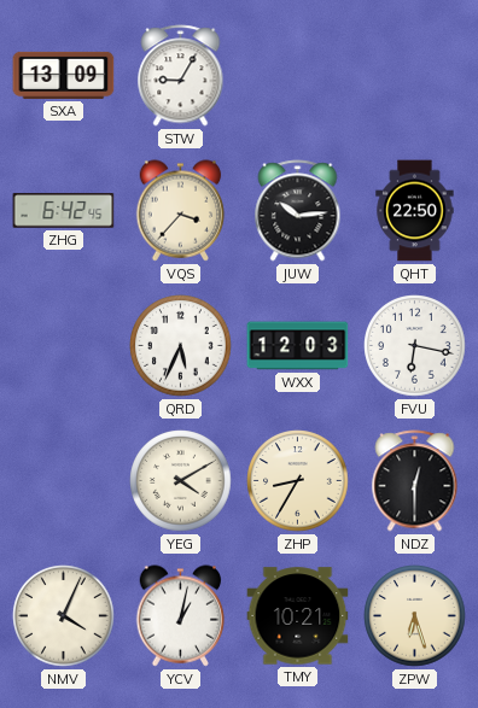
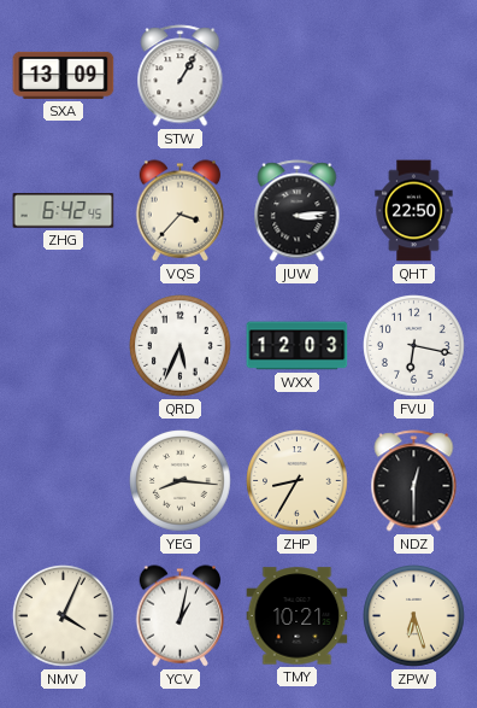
STW: 9:05 -> 1:05 (181, 76)
JUW: 10:14 -> 3:14 (298, 211)
YEG: 4:10 -> 8:16 (181, 481)
